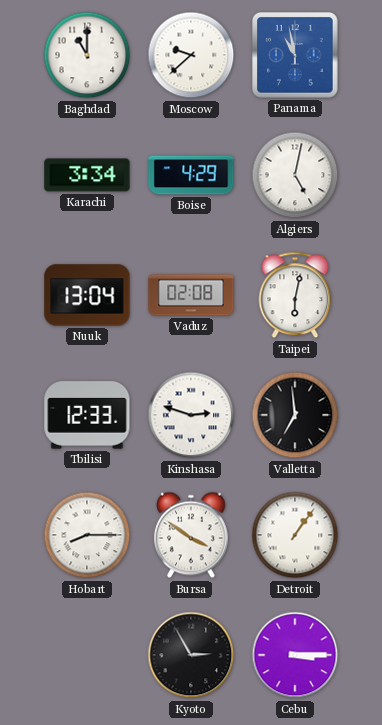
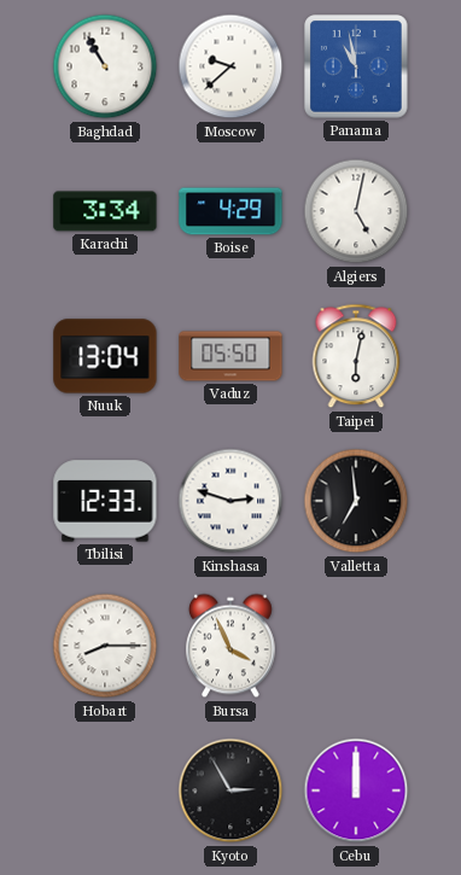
Baghdad: 11:00 -> 10:55 (105, 66)
Vaduz: 02:08 -> 05:50 (230, 356)
Bursa: 3:51 -> 3:56 (230, 646)
Detroit: 1:06 -> none (295, 535)
Cebu: 3:15 -> 12:00 (356, 791)
